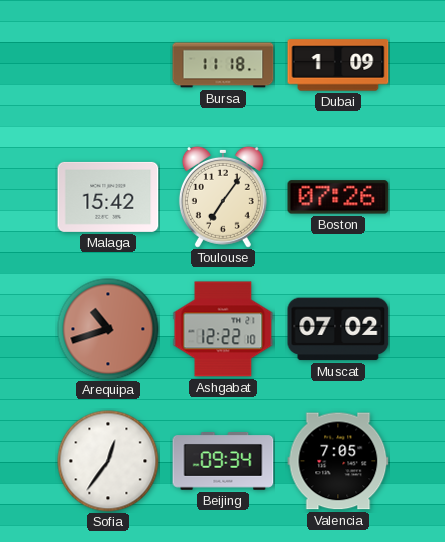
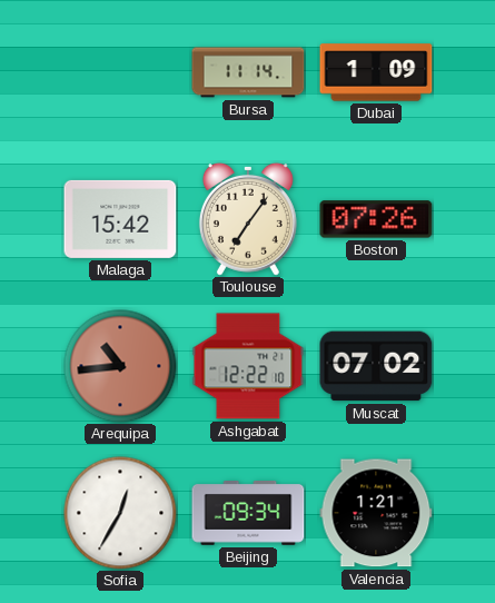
Bursa: 11:18 -> 11:14 (248, 72)
Arequipa: 10:42 -> 10:44 (120, 366)
Sofia: 12:36 -> 12:35 (120, 513)
Valencia: 7:05 -> 1:21 (376, 513)
